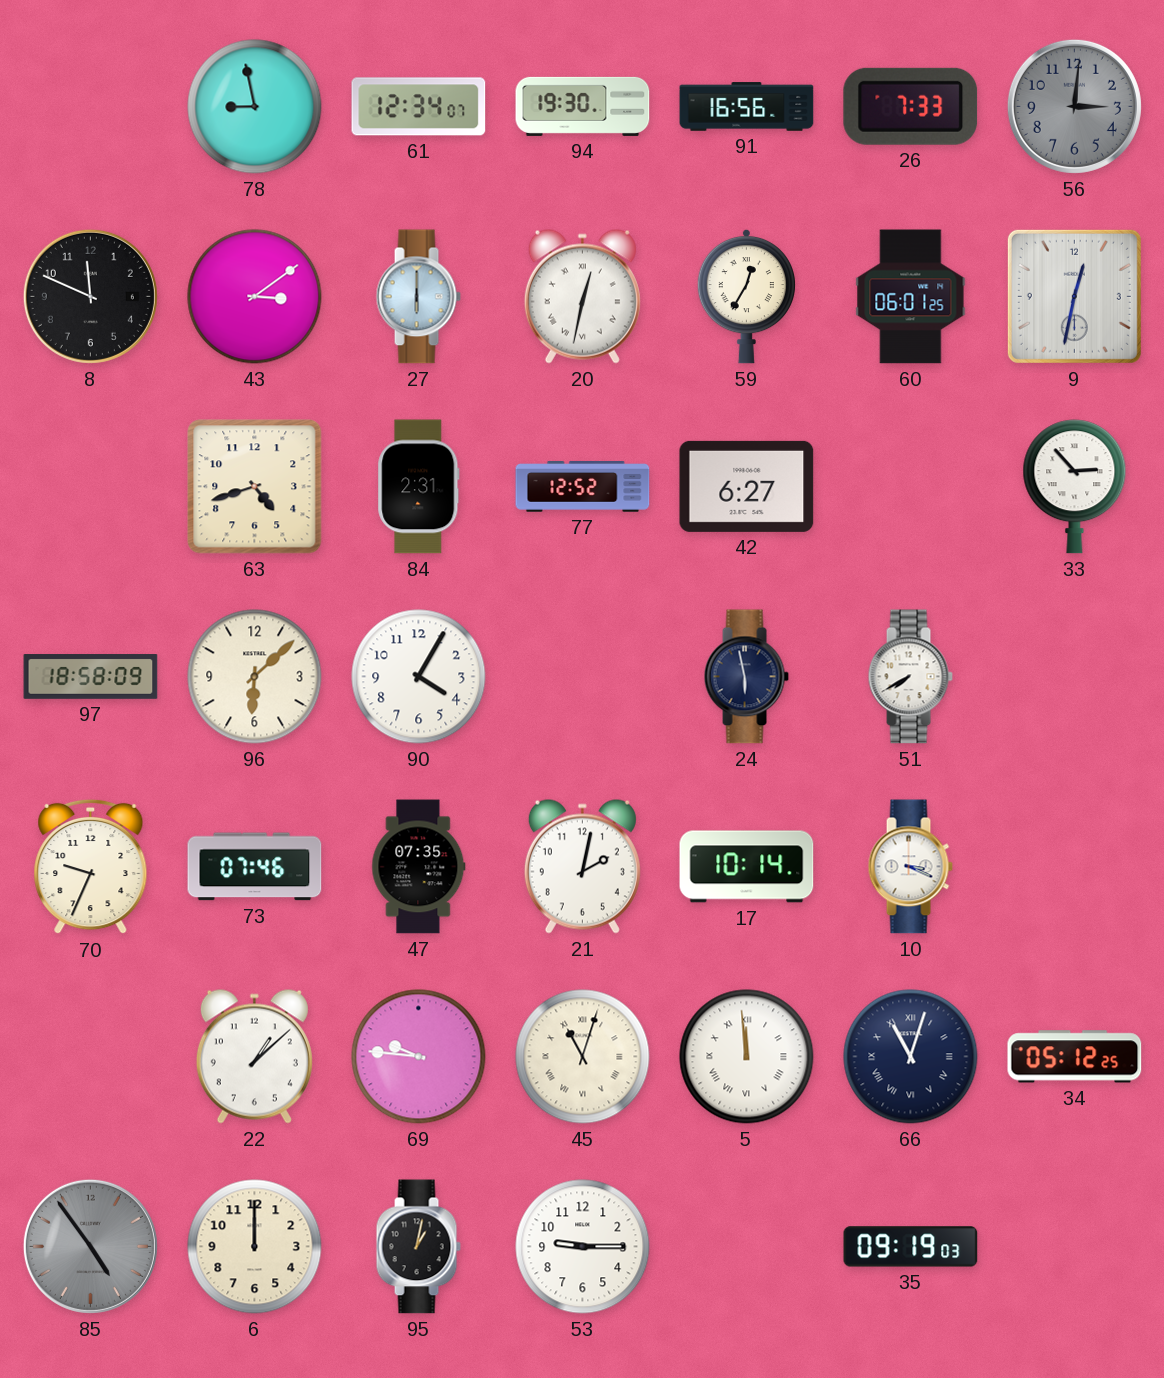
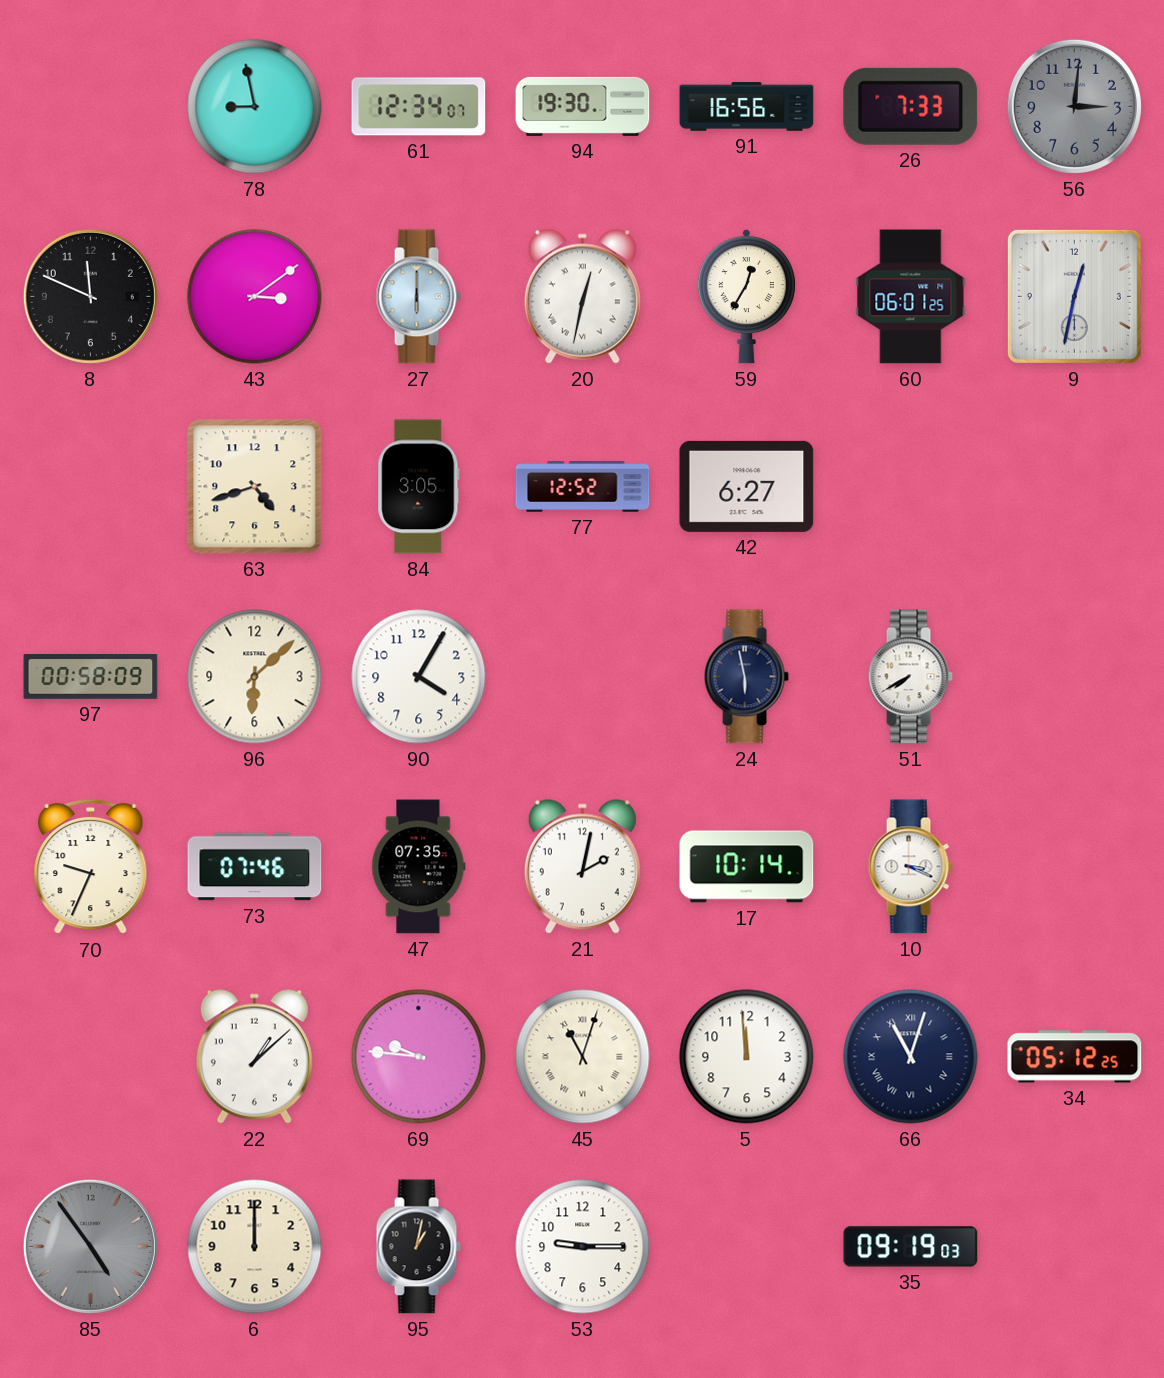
84: 2:31 -> 3:05 (419, 487)
33: 2:53 -> none (1075, 487)
97: 18:58 -> 00:58 (91, 677)
5 numerals: Roman -> Arabic (747, 1057)
